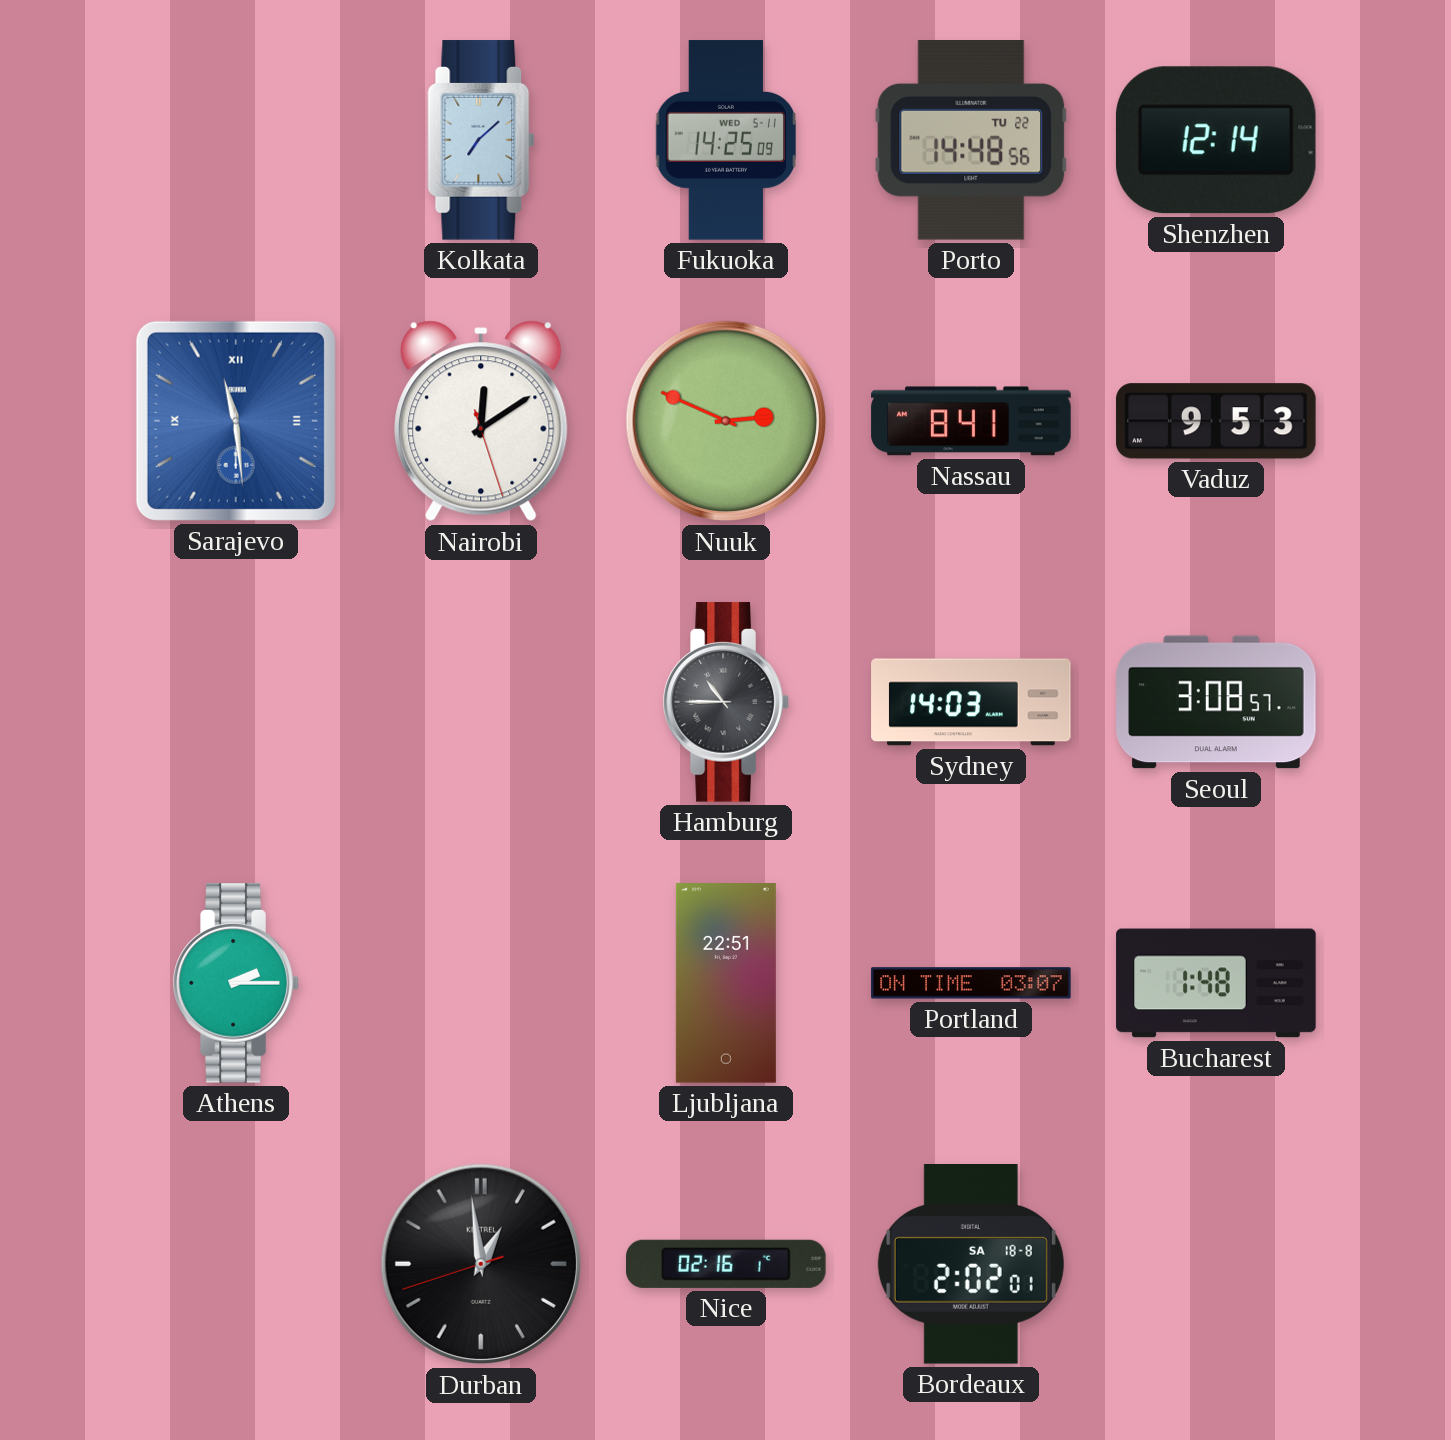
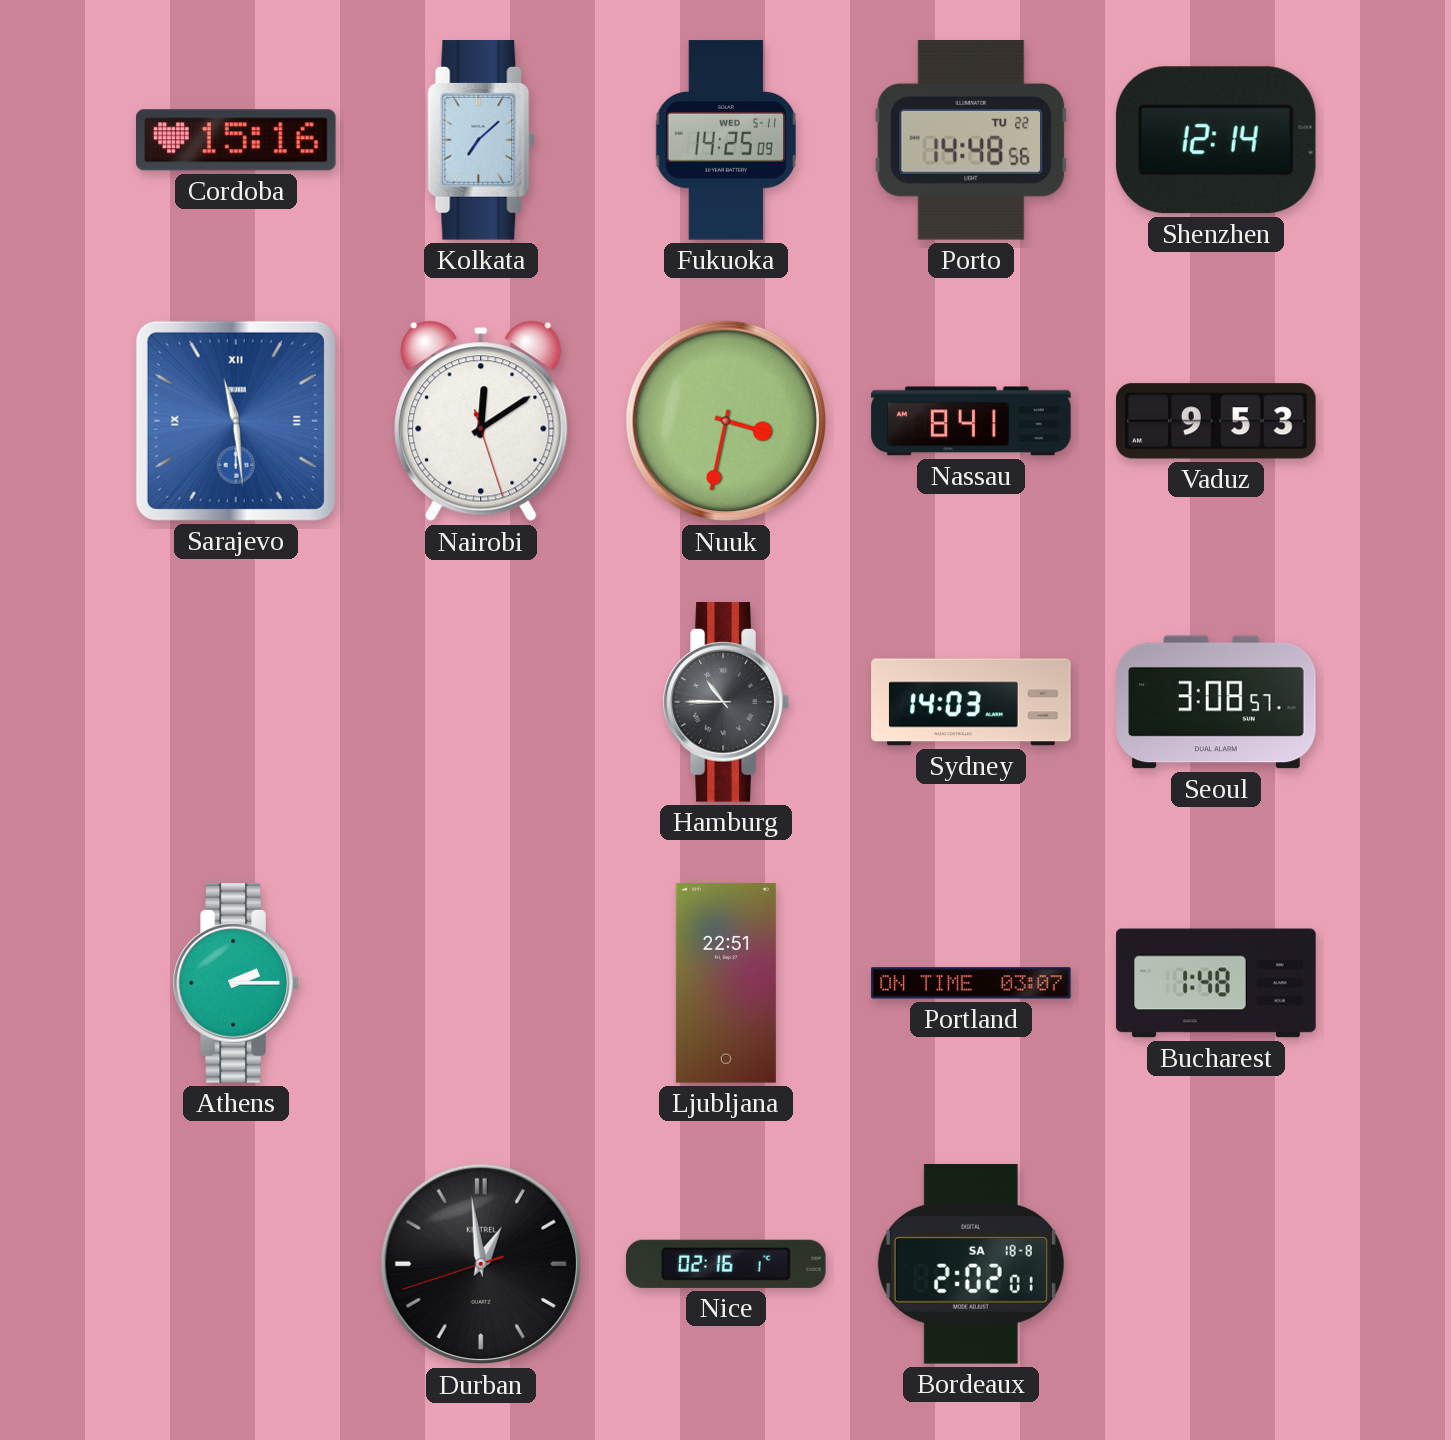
Cordoba: none -> 15:16 (237, 140)
Nuuk: 2:49 -> 3:32 (726, 421)
